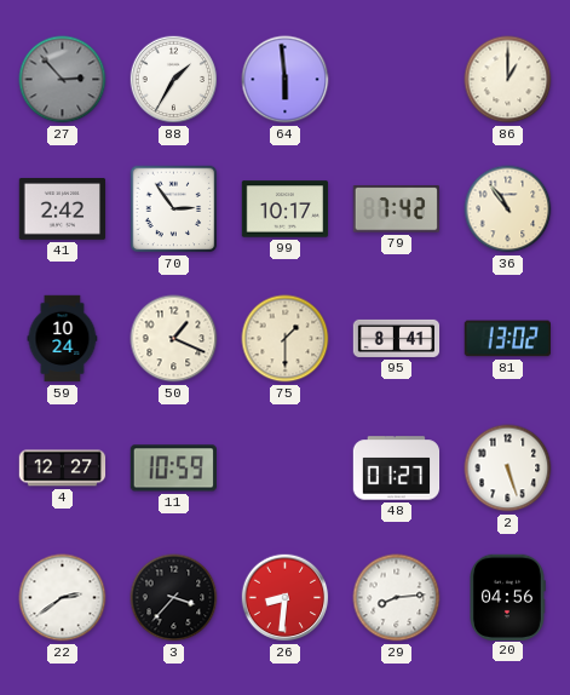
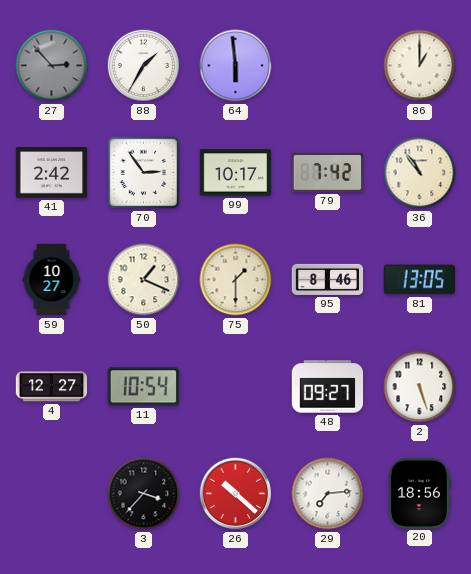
59: 10:24 -> 10:27 (52, 280)
95: 8:41 -> 8:46 (328, 279)
81: 13:02 -> 13:05 (419, 280)
11: 10:59 -> 10:54 (143, 387)
48: 01:27 -> 09:27 (328, 387)
22: 2:39 -> none (63, 598)
26: 8:31 -> 10:22 (236, 494)
29: 8:14 -> 7:14 (328, 494)
20: 04:56 -> 18:56 (420, 493)
